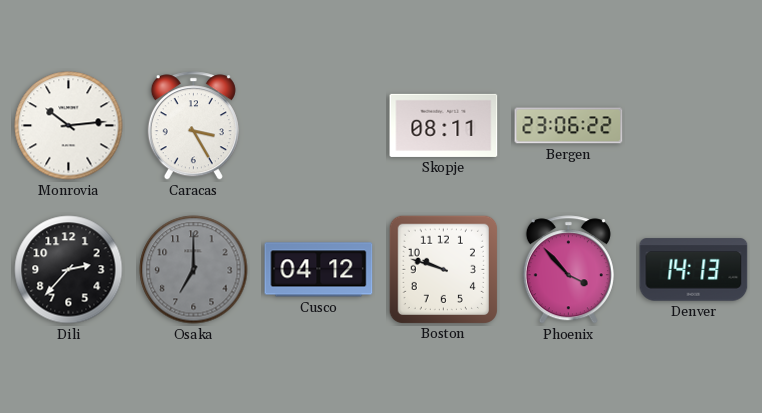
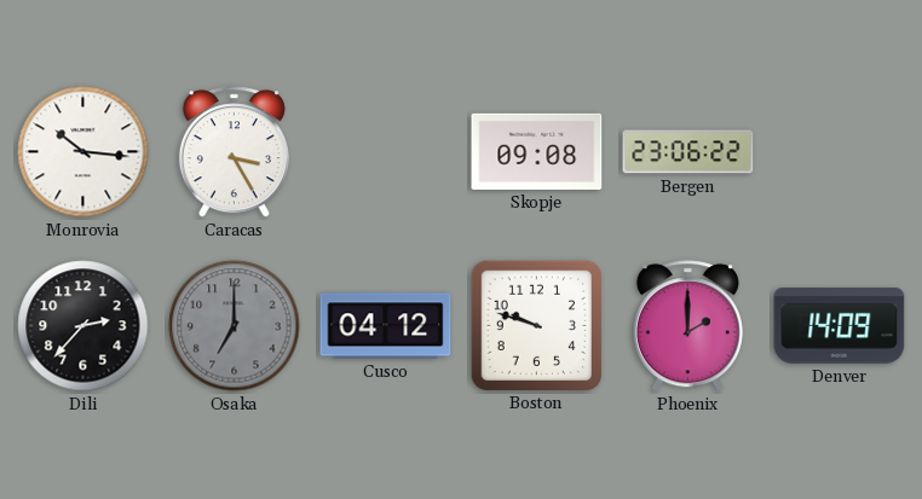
Monrovia: 10:14 -> 10:16 (83, 152)
Skopje: 08:11 -> 09:08 (537, 151)
Phoenix: 3:53 -> 2:00 (687, 326)
Denver: 14:13 -> 14:09 (840, 326)
